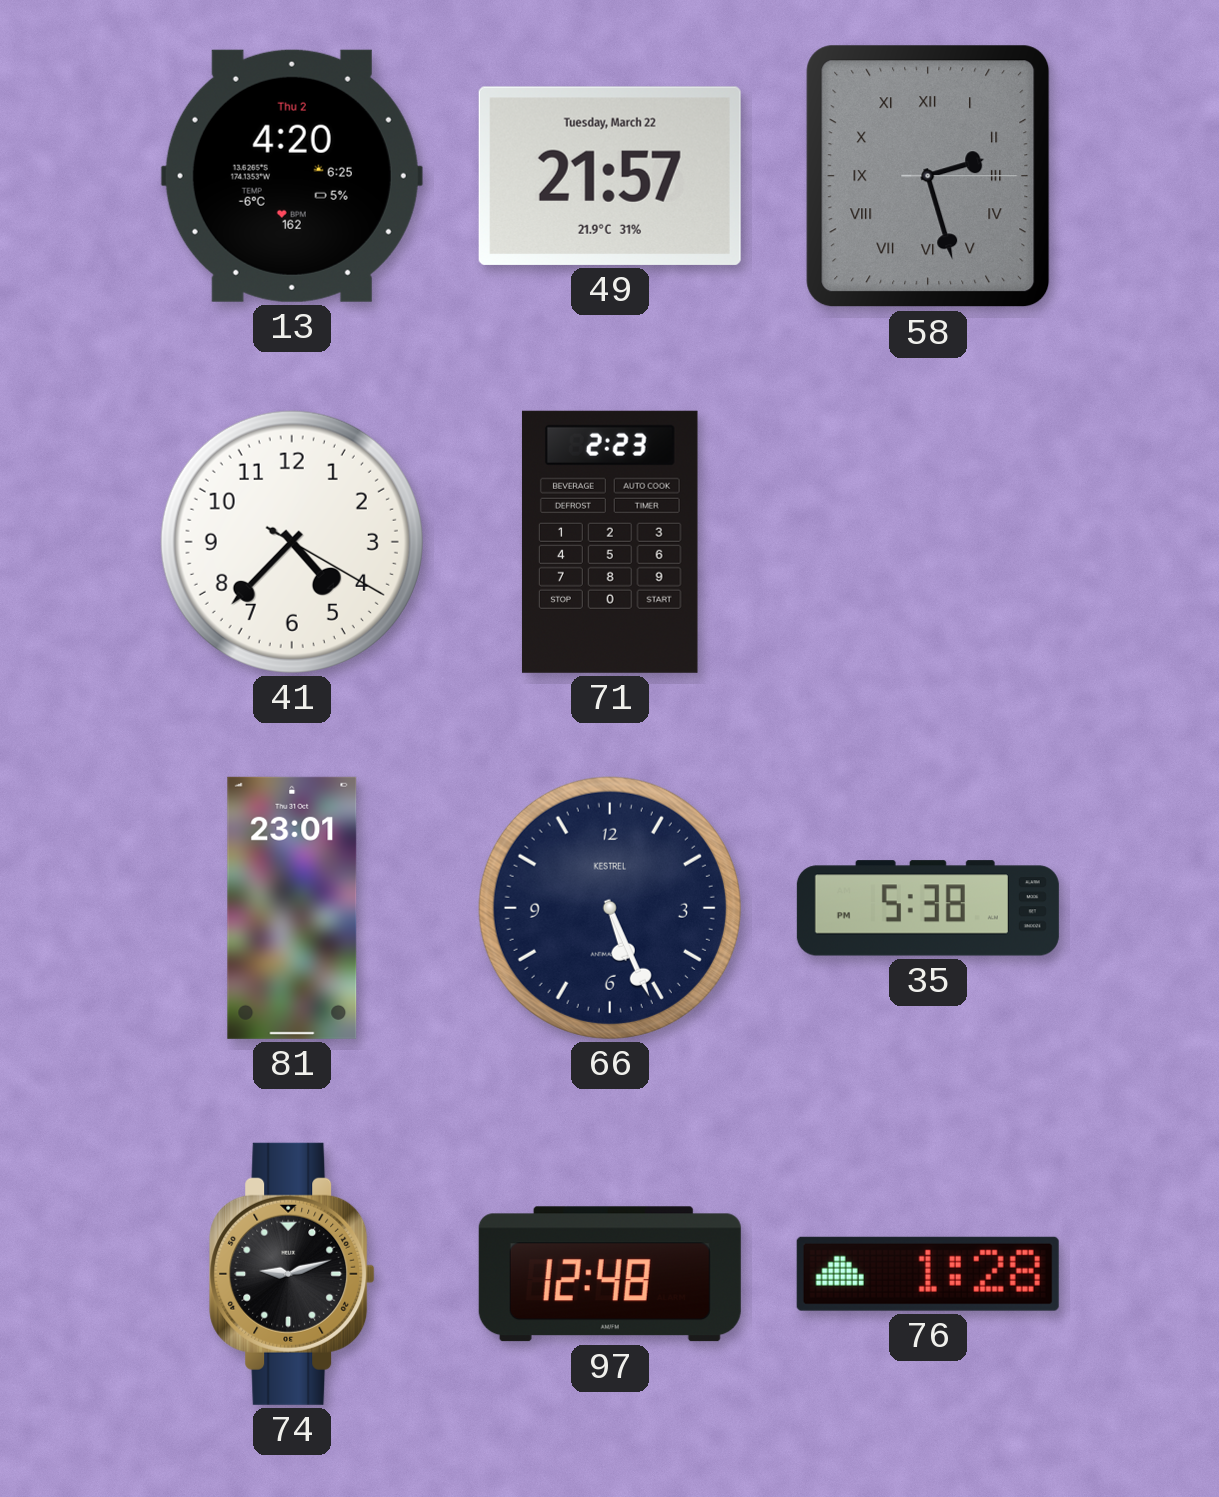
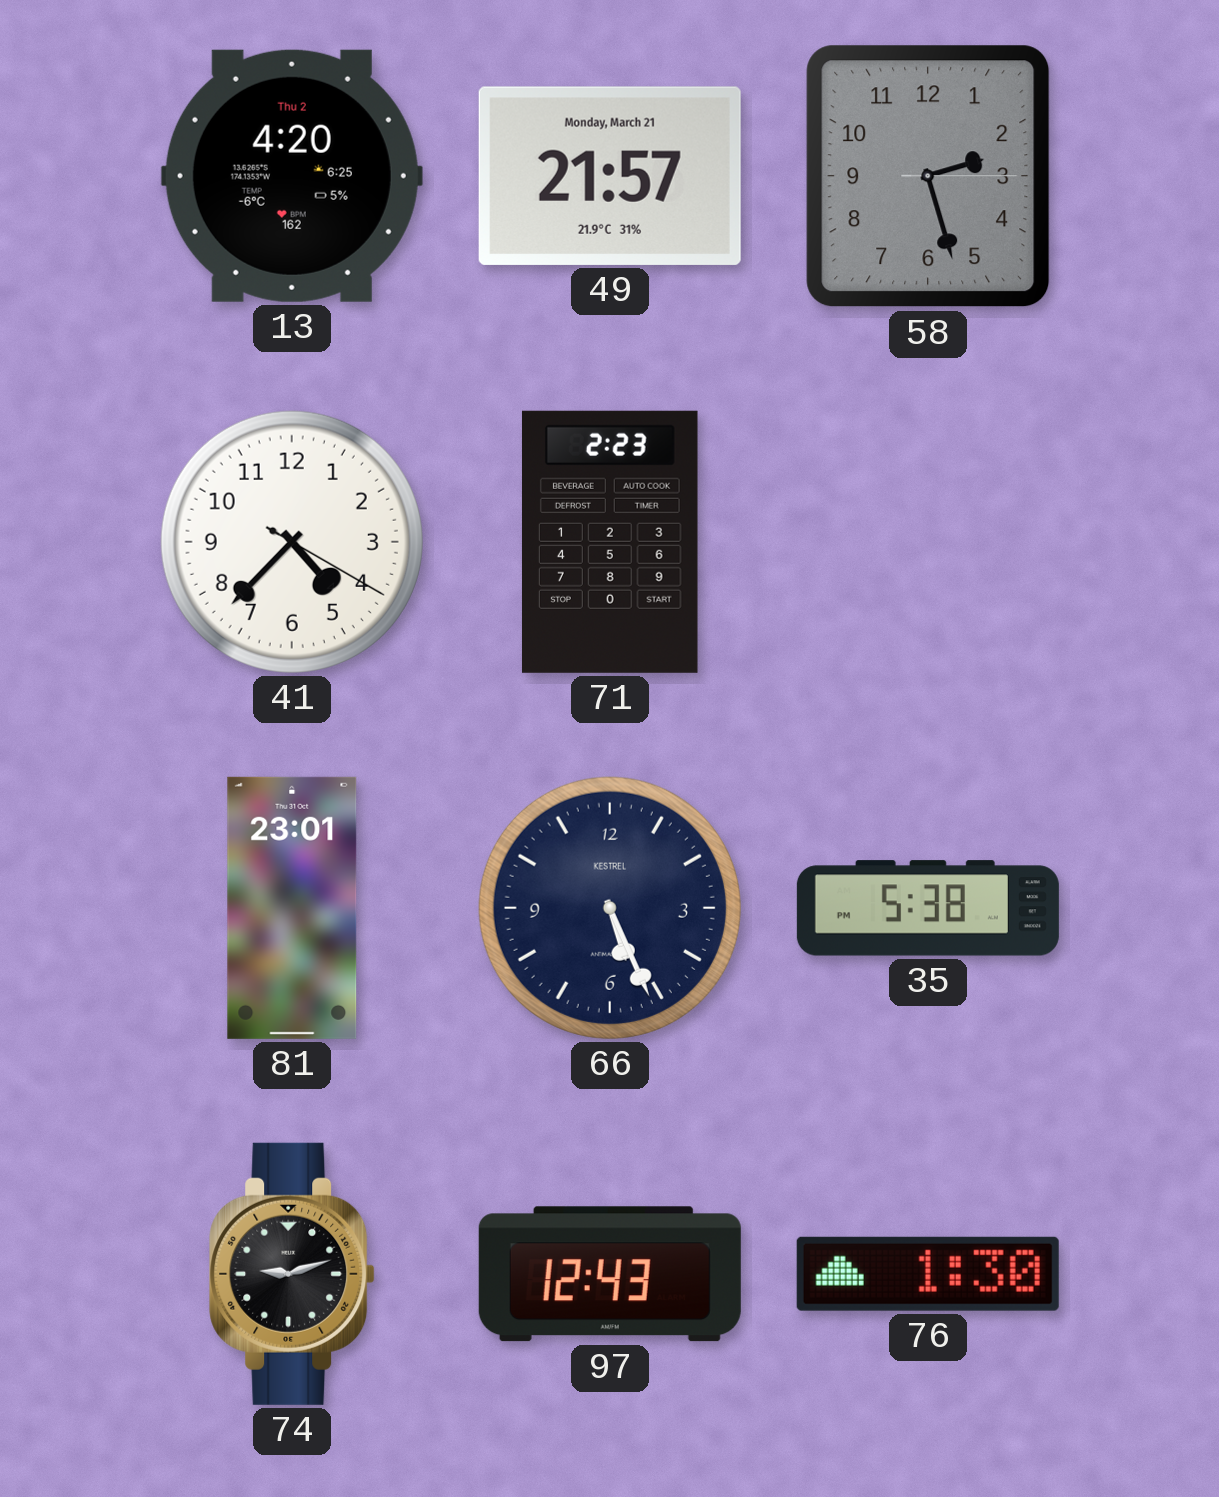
49 date: Tuesday, March 22 -> Monday, March 21 (610, 176)
58 numerals: Roman -> Arabic (928, 176)
97: 12:48 -> 12:43 (610, 1274)
76: 1:28 -> 1:30 (928, 1274)
